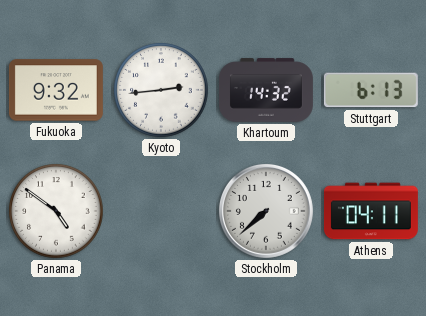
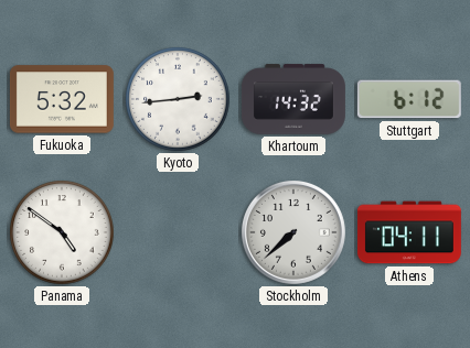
Fukuoka: 9:32 -> 5:32 (62, 99)
Stuttgart: 6:13 -> 6:12 (409, 99)
